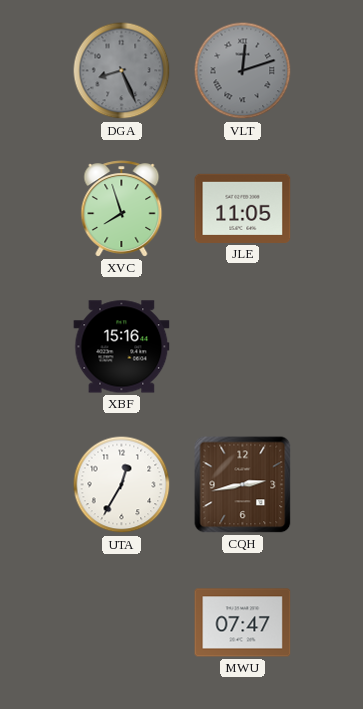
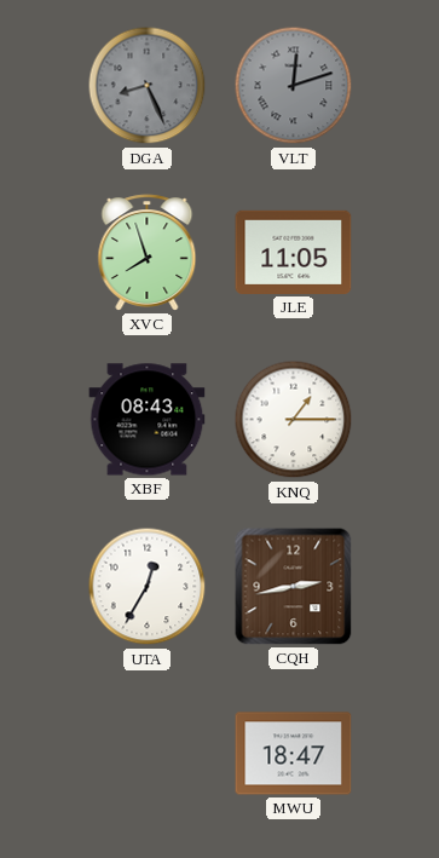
XBF: 15:16 -> 08:43 (148, 420)
KNQ: none -> 1:15 (294, 420)
MWU: 07:47 -> 18:47 (294, 754)
